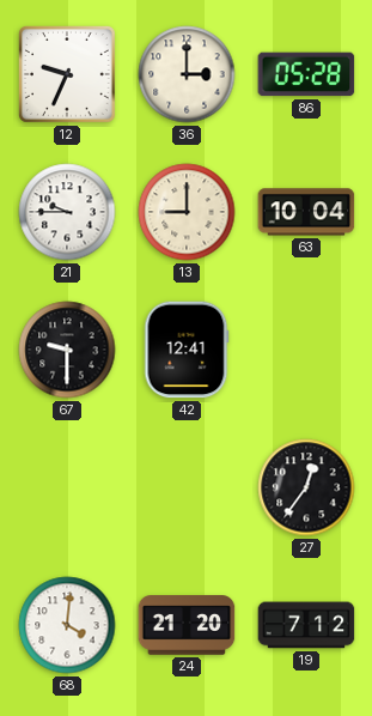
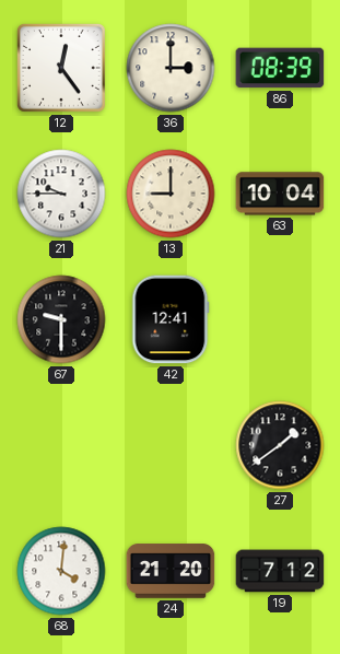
12: 9:34 -> 12:24 (61, 68)
86: 05:28 -> 08:39 (280, 68)
27: 12:36 -> 1:39 (280, 445)
